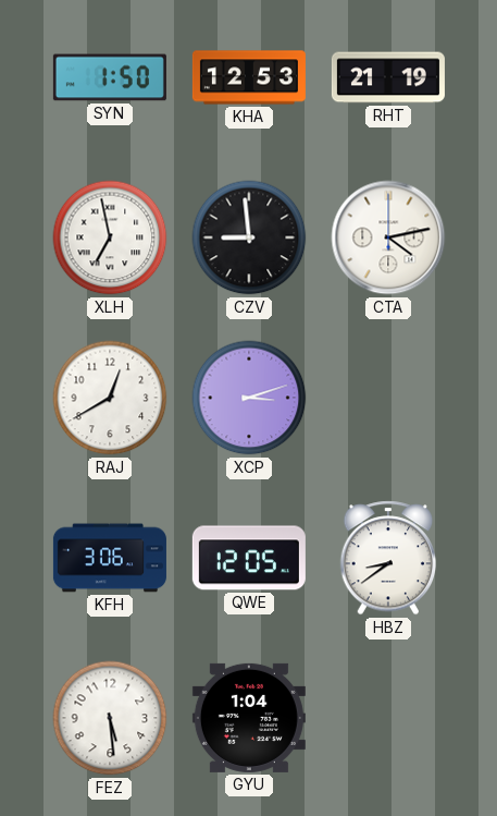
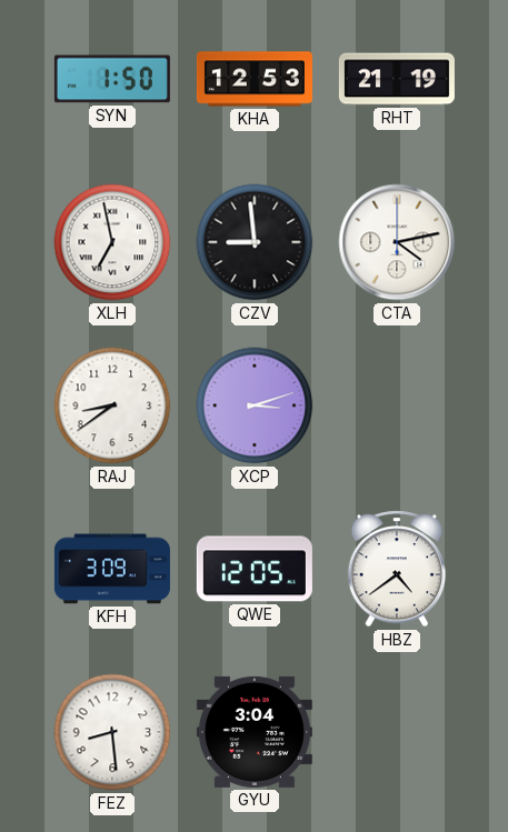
RAJ: 12:40 -> 8:39 (112, 405)
KFH: 3:06 -> 3:09 (112, 569)
HBZ: 8:39 -> 4:39 (397, 569)
FEZ: 5:29 -> 8:29 (112, 732)
GYU: 1:04 -> 3:04 (255, 732)
